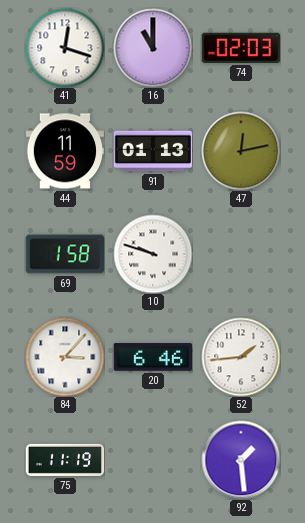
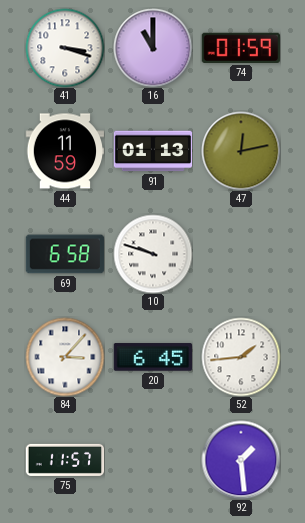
41: 12:18 -> 3:18 (65, 48)
74: 02:03 -> 01:59 (240, 48)
69: 1:58 -> 6:58 (65, 254)
20: 6:46 -> 6:45 (152, 357)
75: 11:19 -> 11:57 (65, 460)
